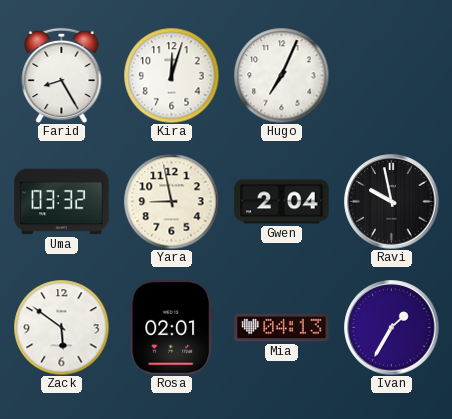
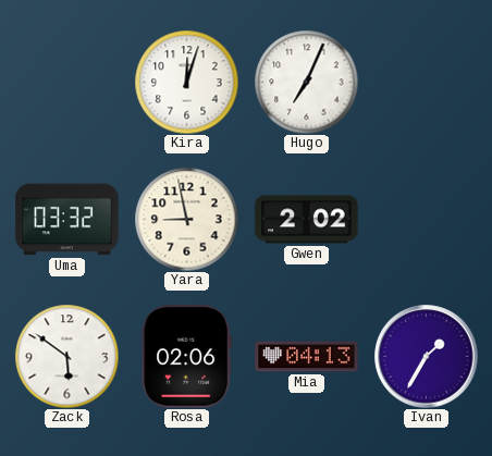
Farid: 8:25 -> none (62, 75)
Gwen: 2:04 -> 2:02 (307, 220)
Ravi: 9:58 -> none (392, 202)
Rosa: 02:01 -> 02:06 (187, 357)
